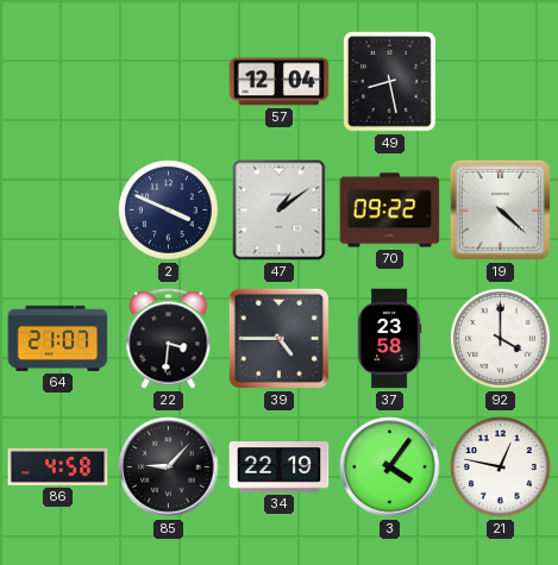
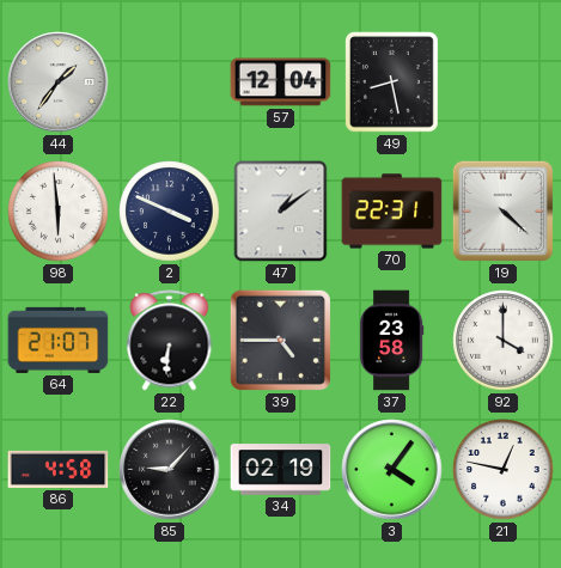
44: none -> 1:36 (59, 83)
98: none -> 5:59 (59, 212)
70: 09:22 -> 22:31 (392, 212)
22: 3:31 -> 6:31 (170, 341)
34: 22:19 -> 02:19 (281, 470)
